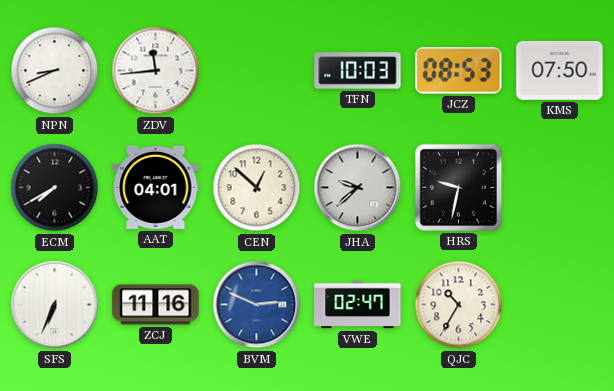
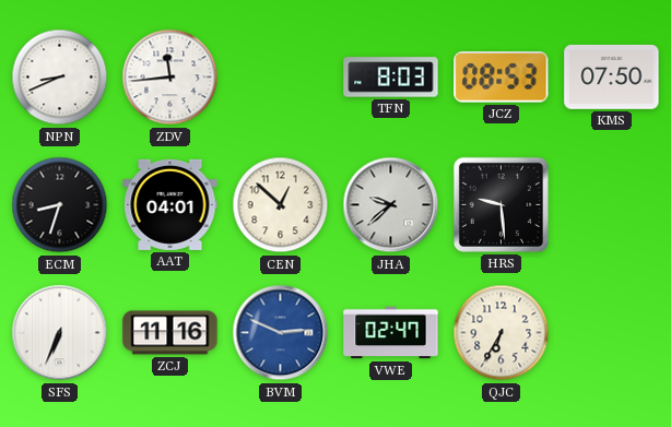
TFN: 10:03 -> 8:03 (391, 78)
ECM: 7:40 -> 8:33 (60, 205)
HRS: 9:32 -> 9:29 (501, 204)
QJC: 10:35 -> 6:35 (502, 333)
